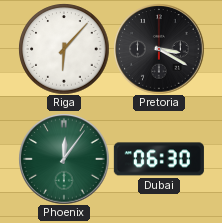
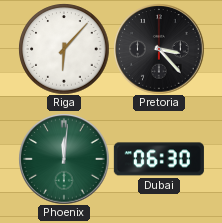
Pretoria: 3:20 -> 3:23 (159, 49)
Phoenix: 12:06 -> 12:01 (64, 159)
